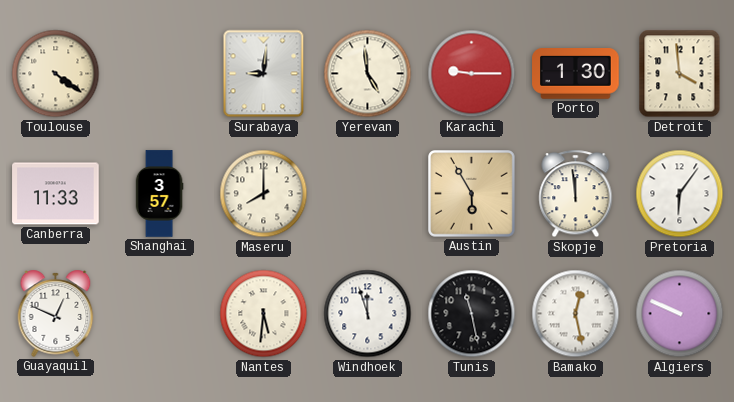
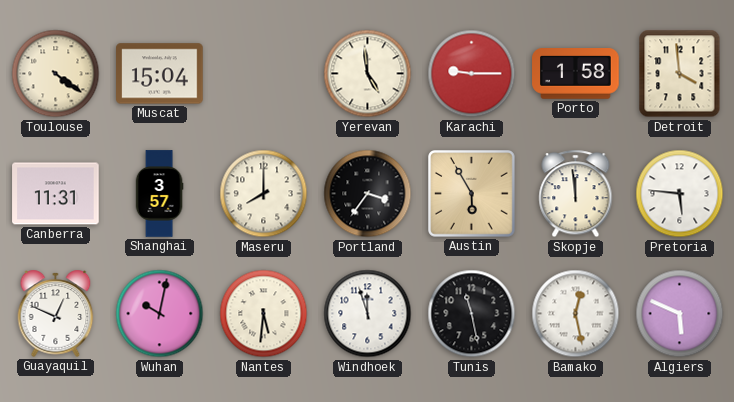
Muscat: none -> 15:04 (160, 74)
Surabaya: 9:01 -> none (264, 74)
Porto: 1:30 -> 1:58 (576, 74)
Canberra: 11:33 -> 11:31 (56, 194)
Portland: none -> 3:36 (368, 194)
Pretoria: 6:06 -> 5:46 (680, 194)
Wuhan: none -> 10:02 (160, 314)
Algiers: 9:49 -> 5:49 (680, 314)
